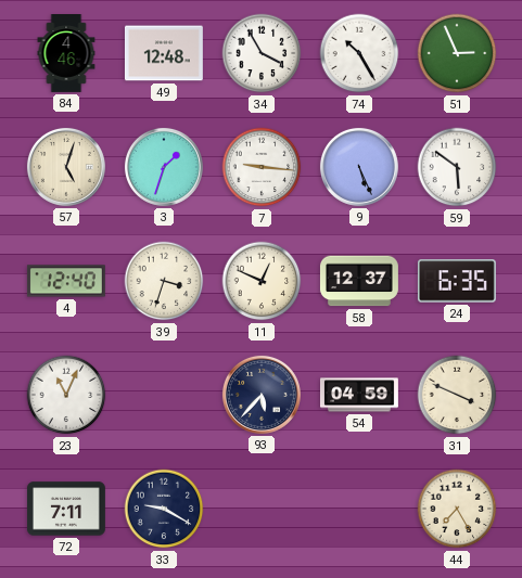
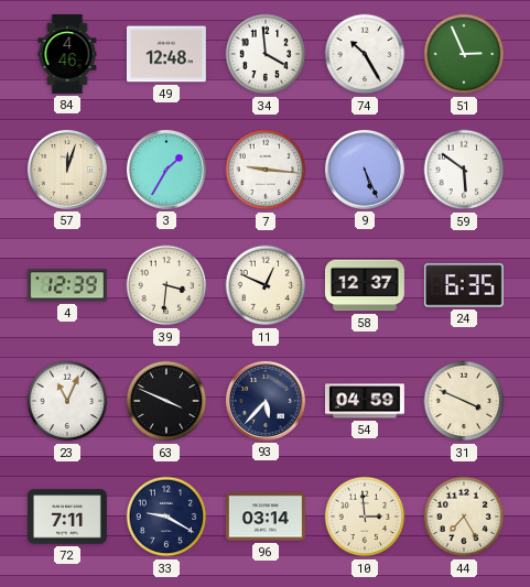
34: 3:55 -> 3:59 (266, 54)
57: 5:03 -> 12:03 (67, 170)
3: 1:33 -> 1:35 (166, 170)
4: 12:40 -> 12:39 (67, 285)
39: 3:33 -> 3:31 (166, 285)
63: none -> 3:49 (166, 401)
96: none -> 03:14 (266, 517)
10: none -> 2:59 (365, 517)
